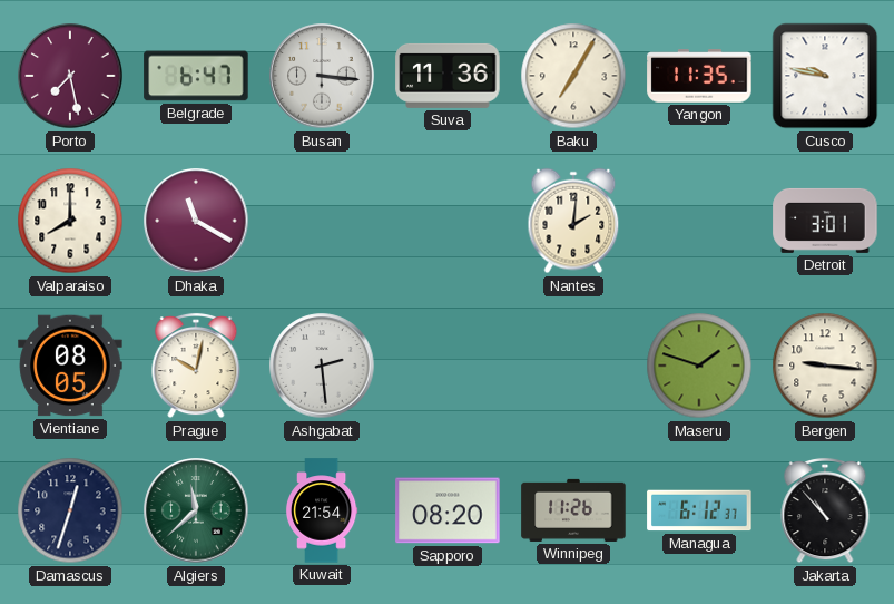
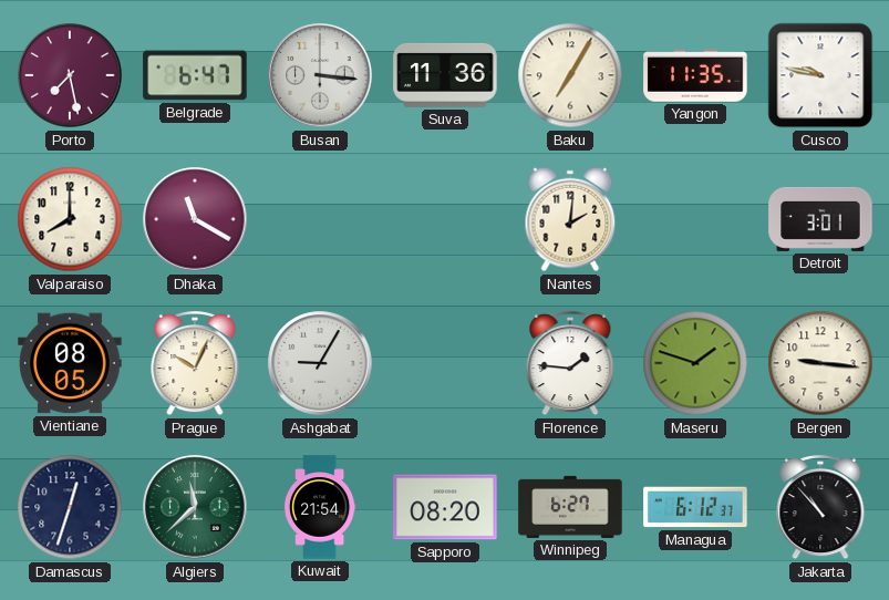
Prague: 10:02 -> 10:04 (195, 363)
Ashgabat: 2:29 -> 9:05 (320, 363)
Florence: none -> 1:46 (570, 363)
Winnipeg: 11:26 -> 6:27 (570, 507)
